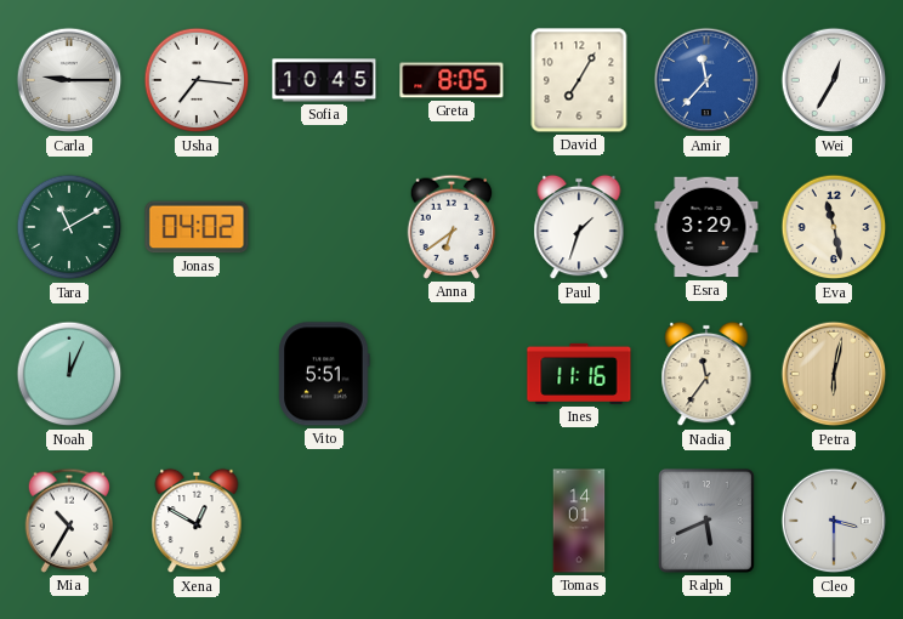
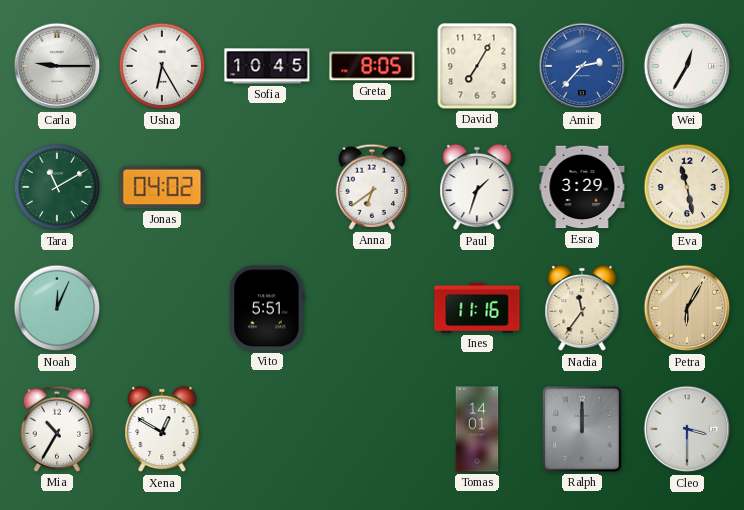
Usha: 7:16 -> 6:25 (162, 66)
Amir: 11:37 -> 2:37 (582, 66)
Petra: 6:02 -> 6:05 (687, 308)
Ralph: 5:41 -> 12:00 (582, 429)
